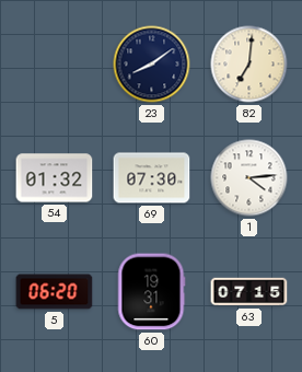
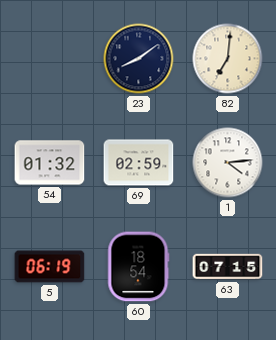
69: 07:30 -> 02:59 (139, 163)
5: 06:20 -> 06:19 (50, 267)
60: 19:31 -> 18:54 (139, 267)
